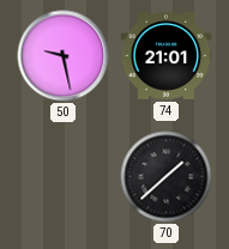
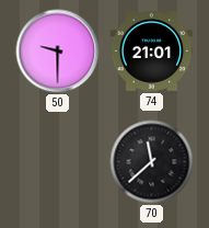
50: 9:28 -> 9:30 (58, 52)
70: 1:38 -> 11:38 (152, 162)
